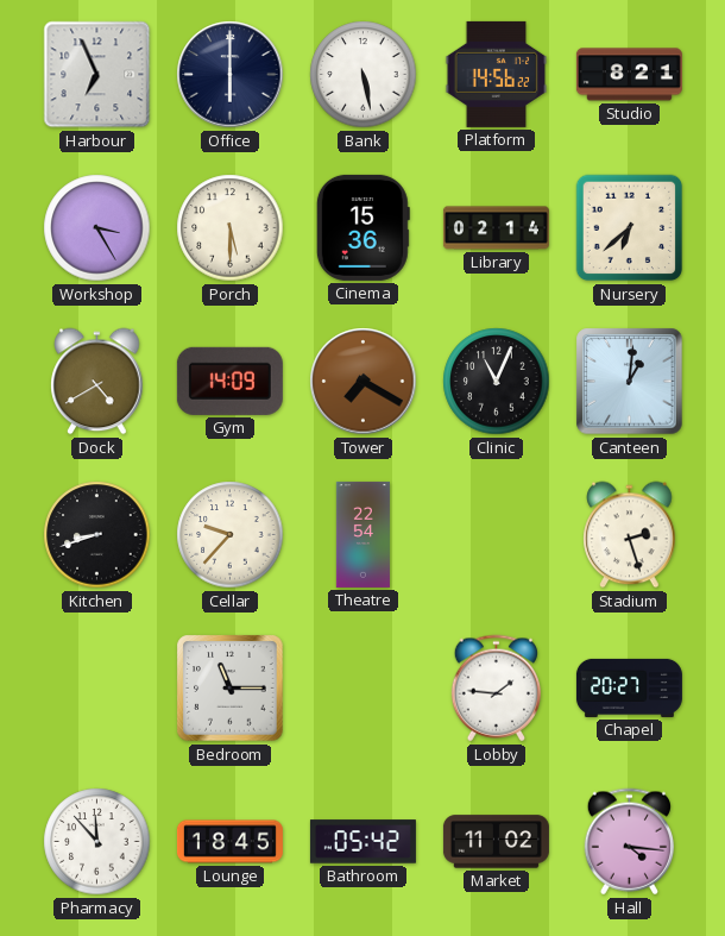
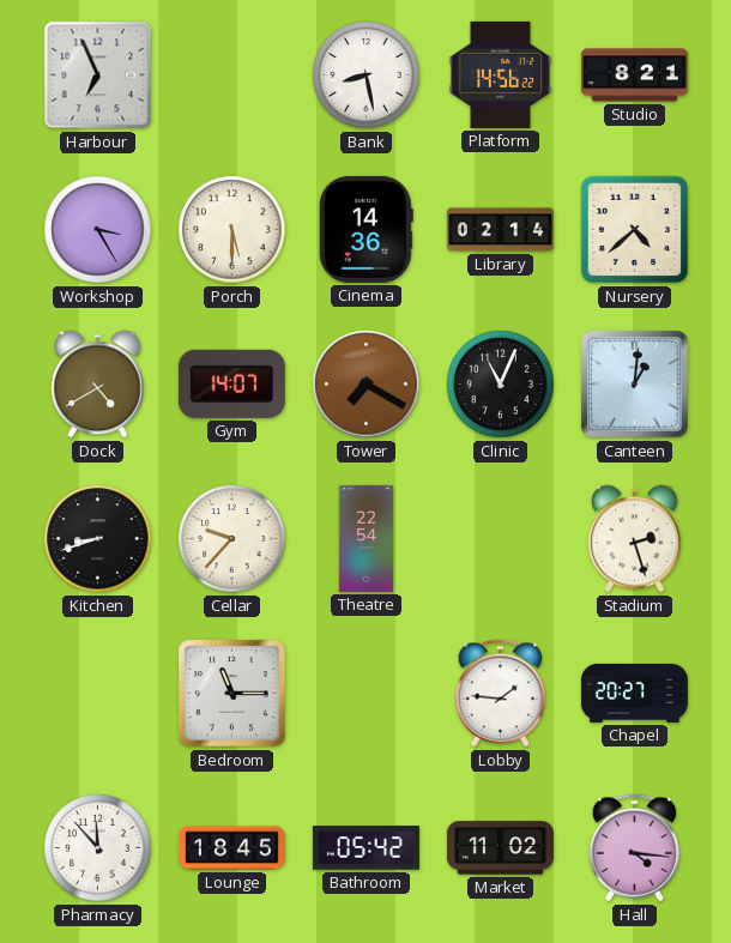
Office: 6:00 -> none (231, 75)
Bank: 5:28 -> 8:28 (367, 75)
Cinema: 15:36 -> 14:36 (365, 229)
Nursery: 6:38 -> 4:38 (635, 230)
Gym: 14:09 -> 14:07 (231, 383)
